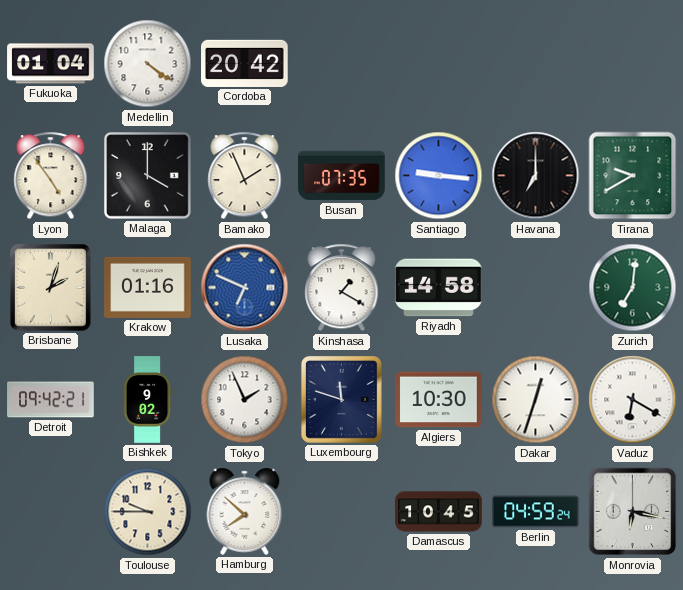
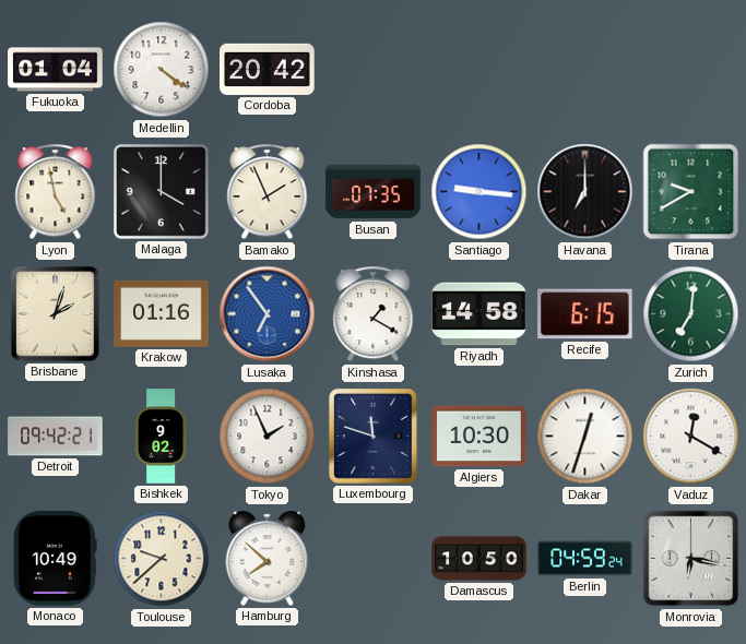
Lyon: 4:54 -> 4:58 (56, 192)
Lusaka: 6:49 -> 6:54 (268, 314)
Recife: none -> 6:15 (585, 314)
Vaduz: 6:20 -> 12:20 (691, 437)
Monaco: none -> 10:49 (56, 559)
Toulouse: 9:45 -> 9:38 (162, 559)
Damascus: 10:45 -> 10:50 (479, 559)
